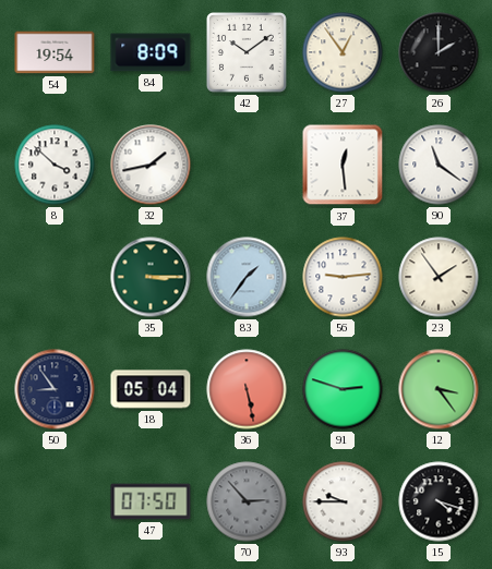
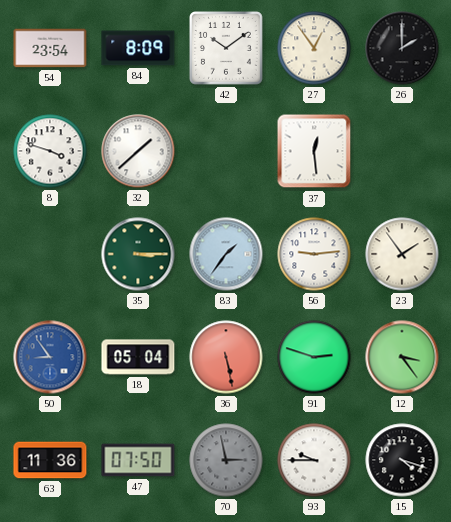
54: 19:54 -> 23:54 (50, 48)
8: 3:52 -> 3:48 (50, 151)
32: 1:43 -> 1:38 (138, 151)
90: 11:21 -> none (439, 165)
50 dial: navy -> blue (50, 357)
63: none -> 11:36 (50, 460)
70: 2:53 -> 2:58 (226, 460)
